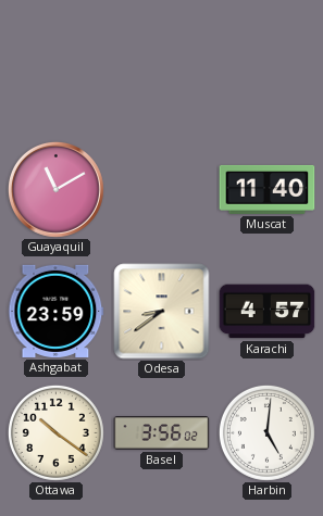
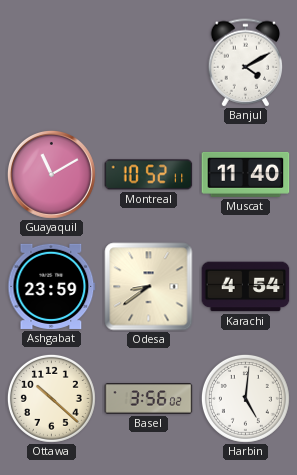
Banjul: none -> 4:10 (246, 63)
Montreal: none -> 10:52 (149, 175)
Karachi: 4:57 -> 4:54 (246, 287)
Ottawa: 10:21 -> 10:22 (51, 398)
